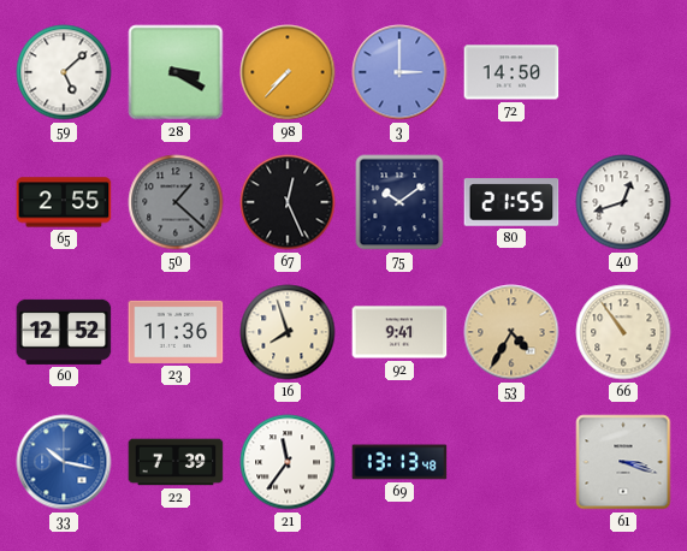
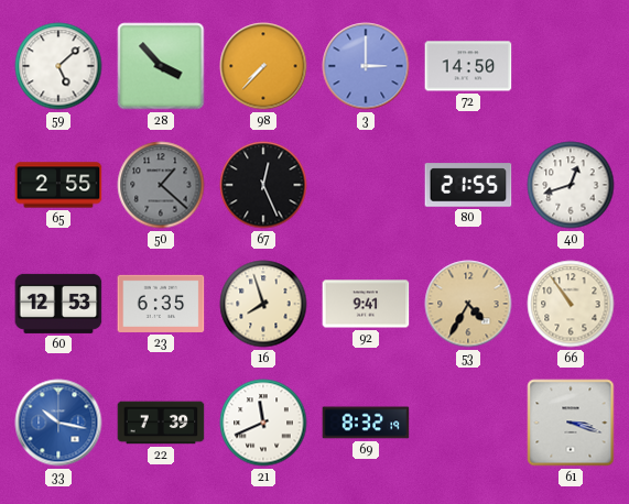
28: 3:20 -> 3:53 (161, 66)
75: 10:09 -> none (399, 202)
60: 12:52 -> 12:53 (58, 304)
23: 11:36 -> 6:35 (161, 304)
21: 11:36 -> 11:41 (263, 423)
69: 13:13 -> 8:32 (366, 423)
